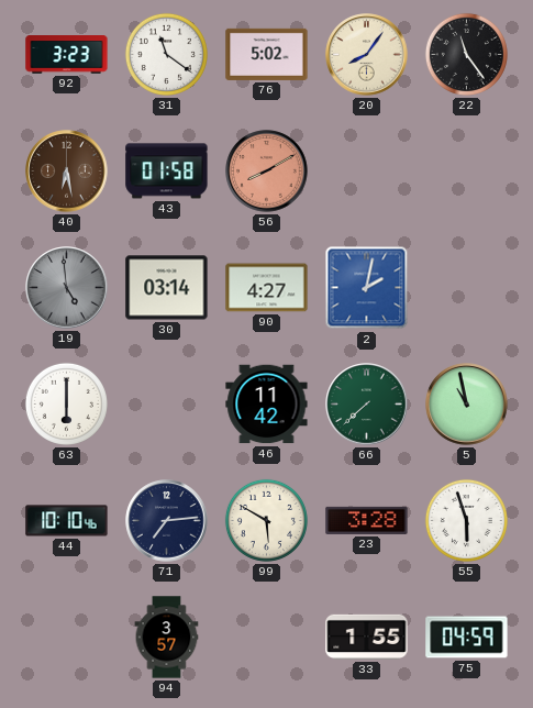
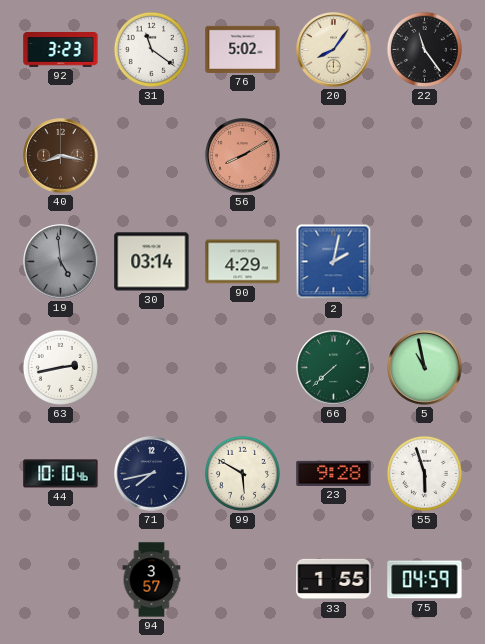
40: 6:28 -> 8:17 (61, 156)
43: 01:58 -> none (167, 172)
90: 4:27 -> 4:29 (243, 262)
63: 6:00 -> 2:43 (60, 367)
46: 11:42 -> none (267, 405)
71: 7:14 -> 7:43 (152, 474)
23: 3:28 -> 9:28 (334, 473)
